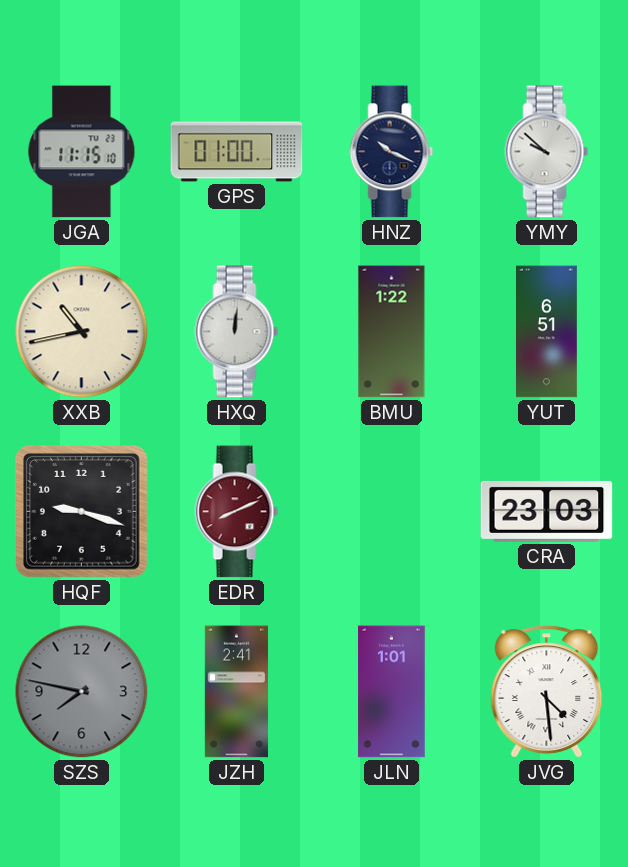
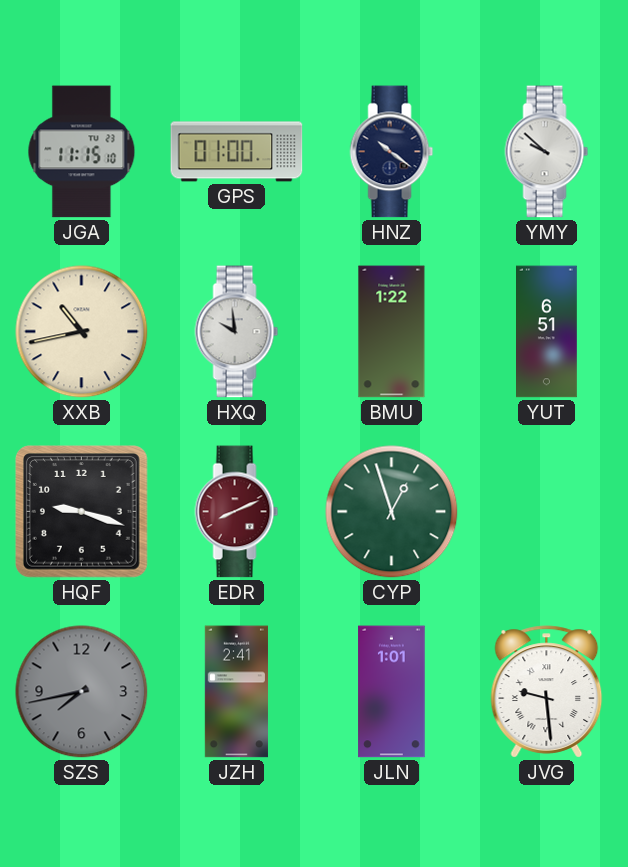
HNZ: 10:19 -> 10:21 (392, 152)
HXQ: 12:01 -> 9:59 (237, 332)
CYP: none -> 12:57 (392, 512)
CRA: 23:03 -> none (547, 511)
SZS: 7:47 -> 7:43 (82, 692)
JVG: 4:29 -> 9:29 (547, 692)
